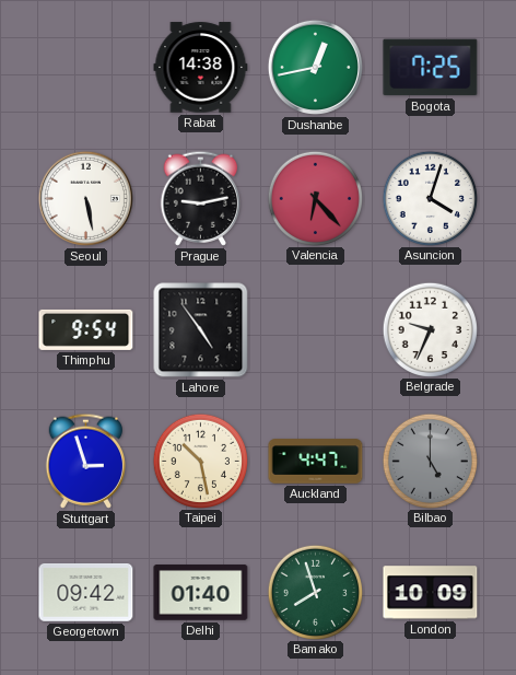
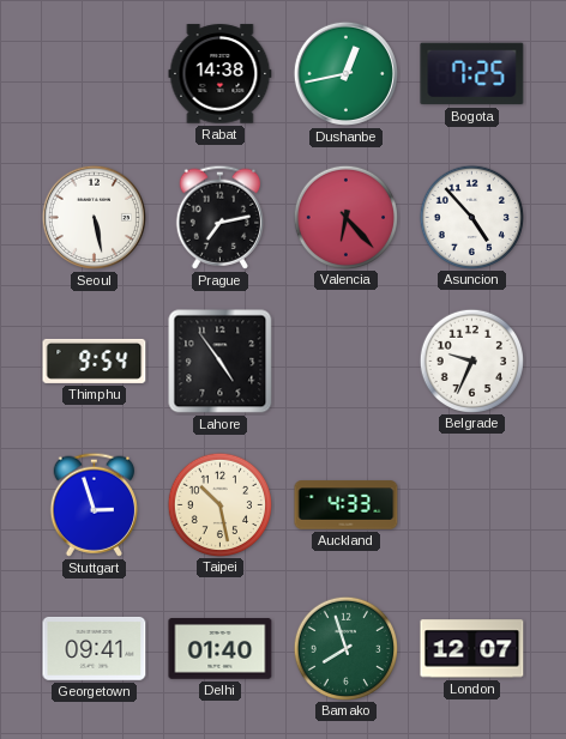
Prague: 9:13 -> 7:13 (219, 217)
Asuncion: 4:03 -> 4:53 (471, 217)
Auckland: 4:47 -> 4:33 (347, 505)
Bilbao: 5:00 -> none (430, 461)
Georgetown: 09:42 -> 09:41 (95, 648)
London: 10:09 -> 12:07 (472, 649)
